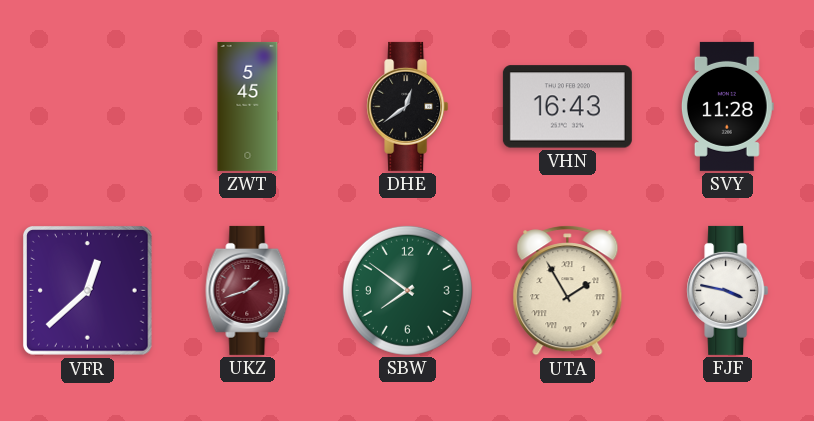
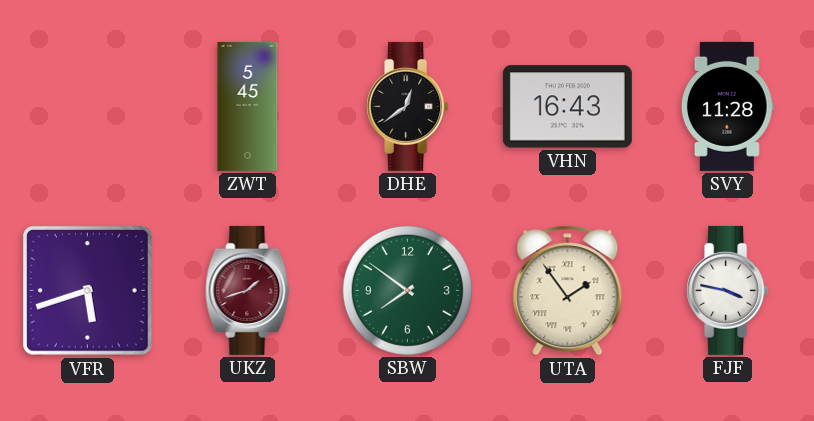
VFR: 12:38 -> 5:42 (88, 291)
UTA: 1:55 -> 1:54 (568, 291)
